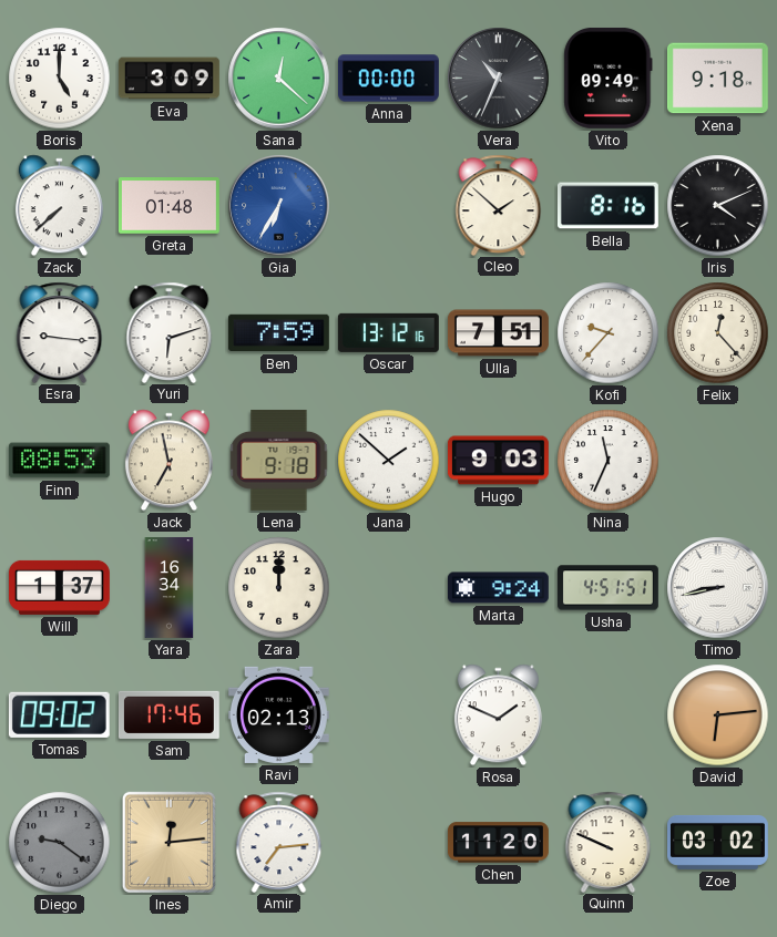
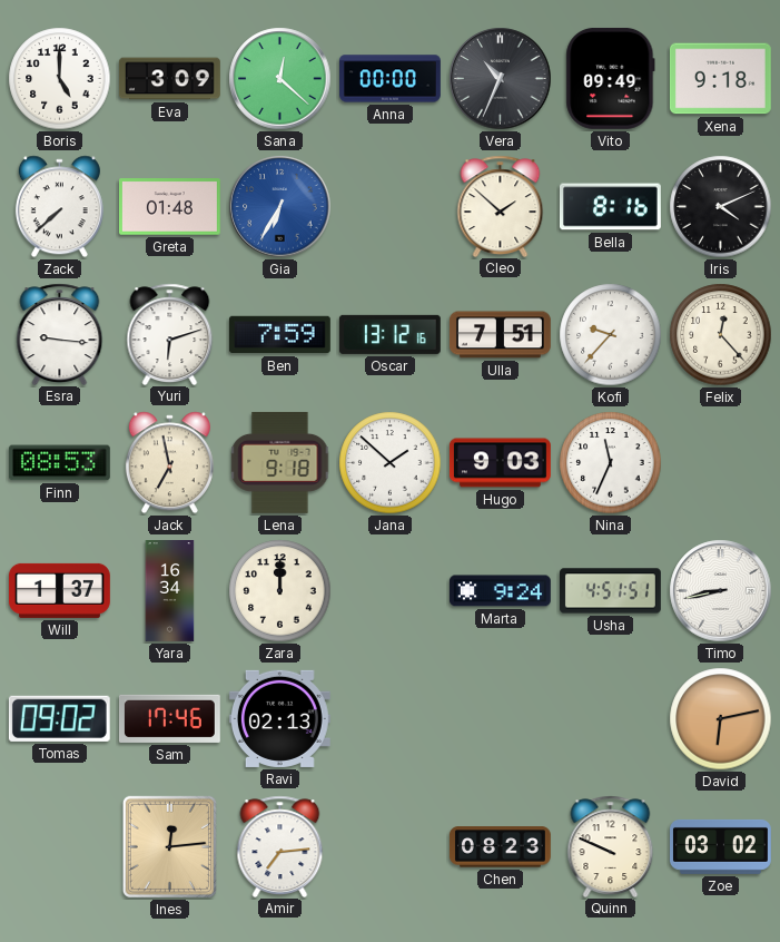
Rosa: 1:49 -> none (498, 715)
David: 6:14 -> 6:13 (721, 719)
Diego: 9:21 -> none (60, 843)
Chen: 11:20 -> 08:23 (500, 847)
